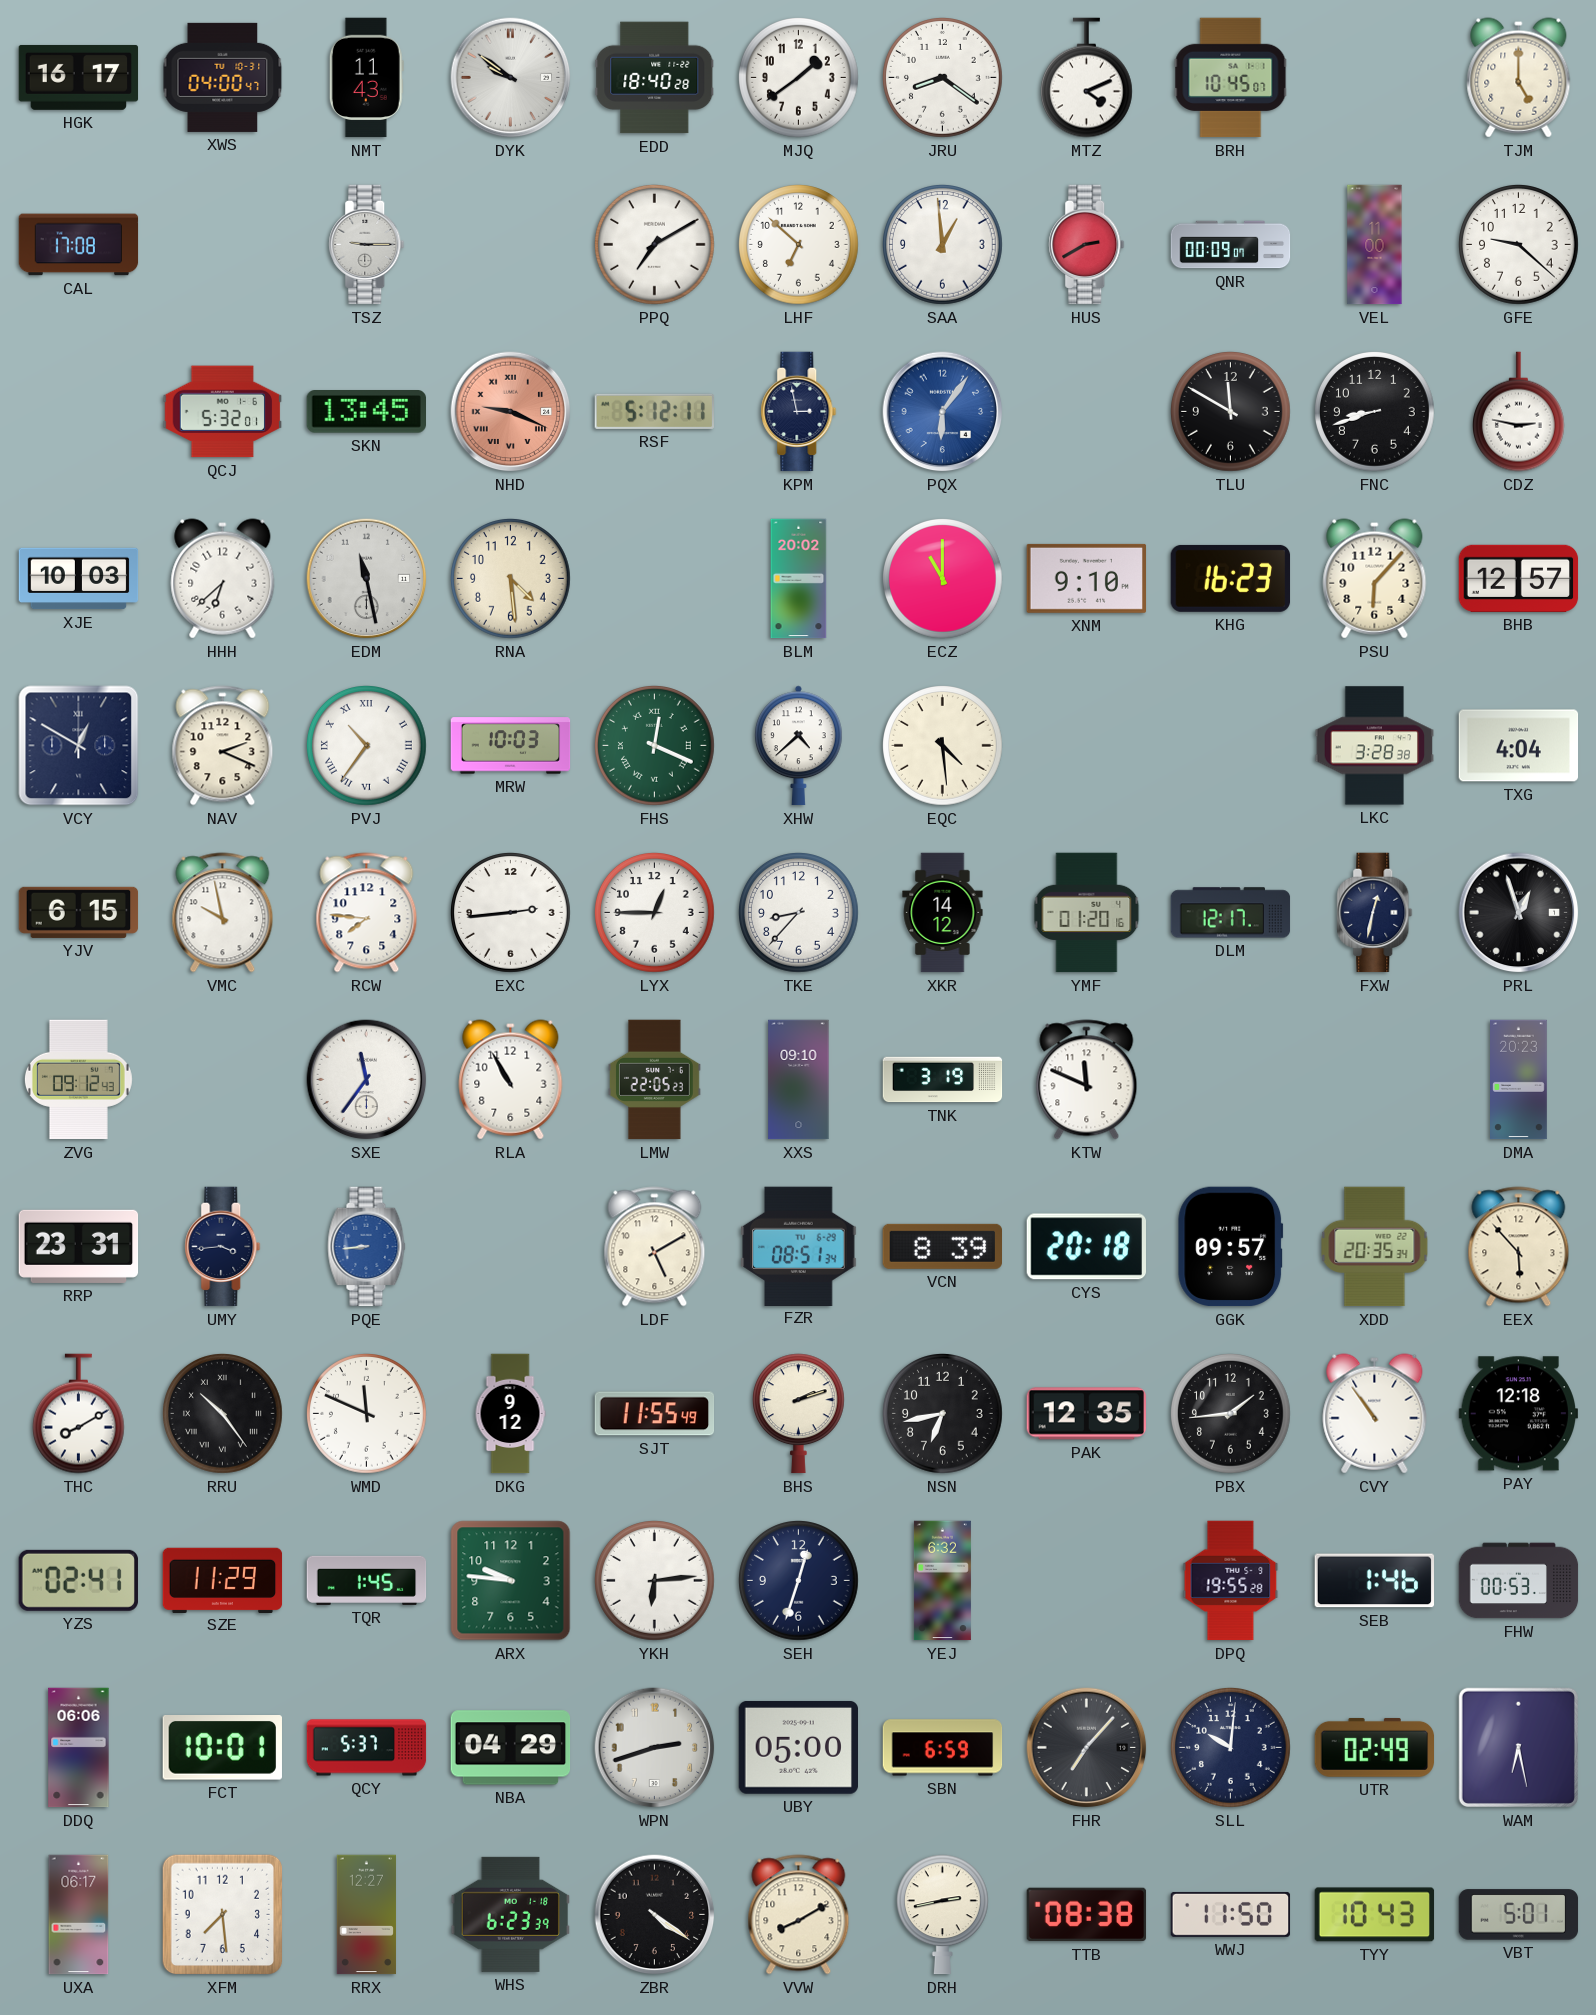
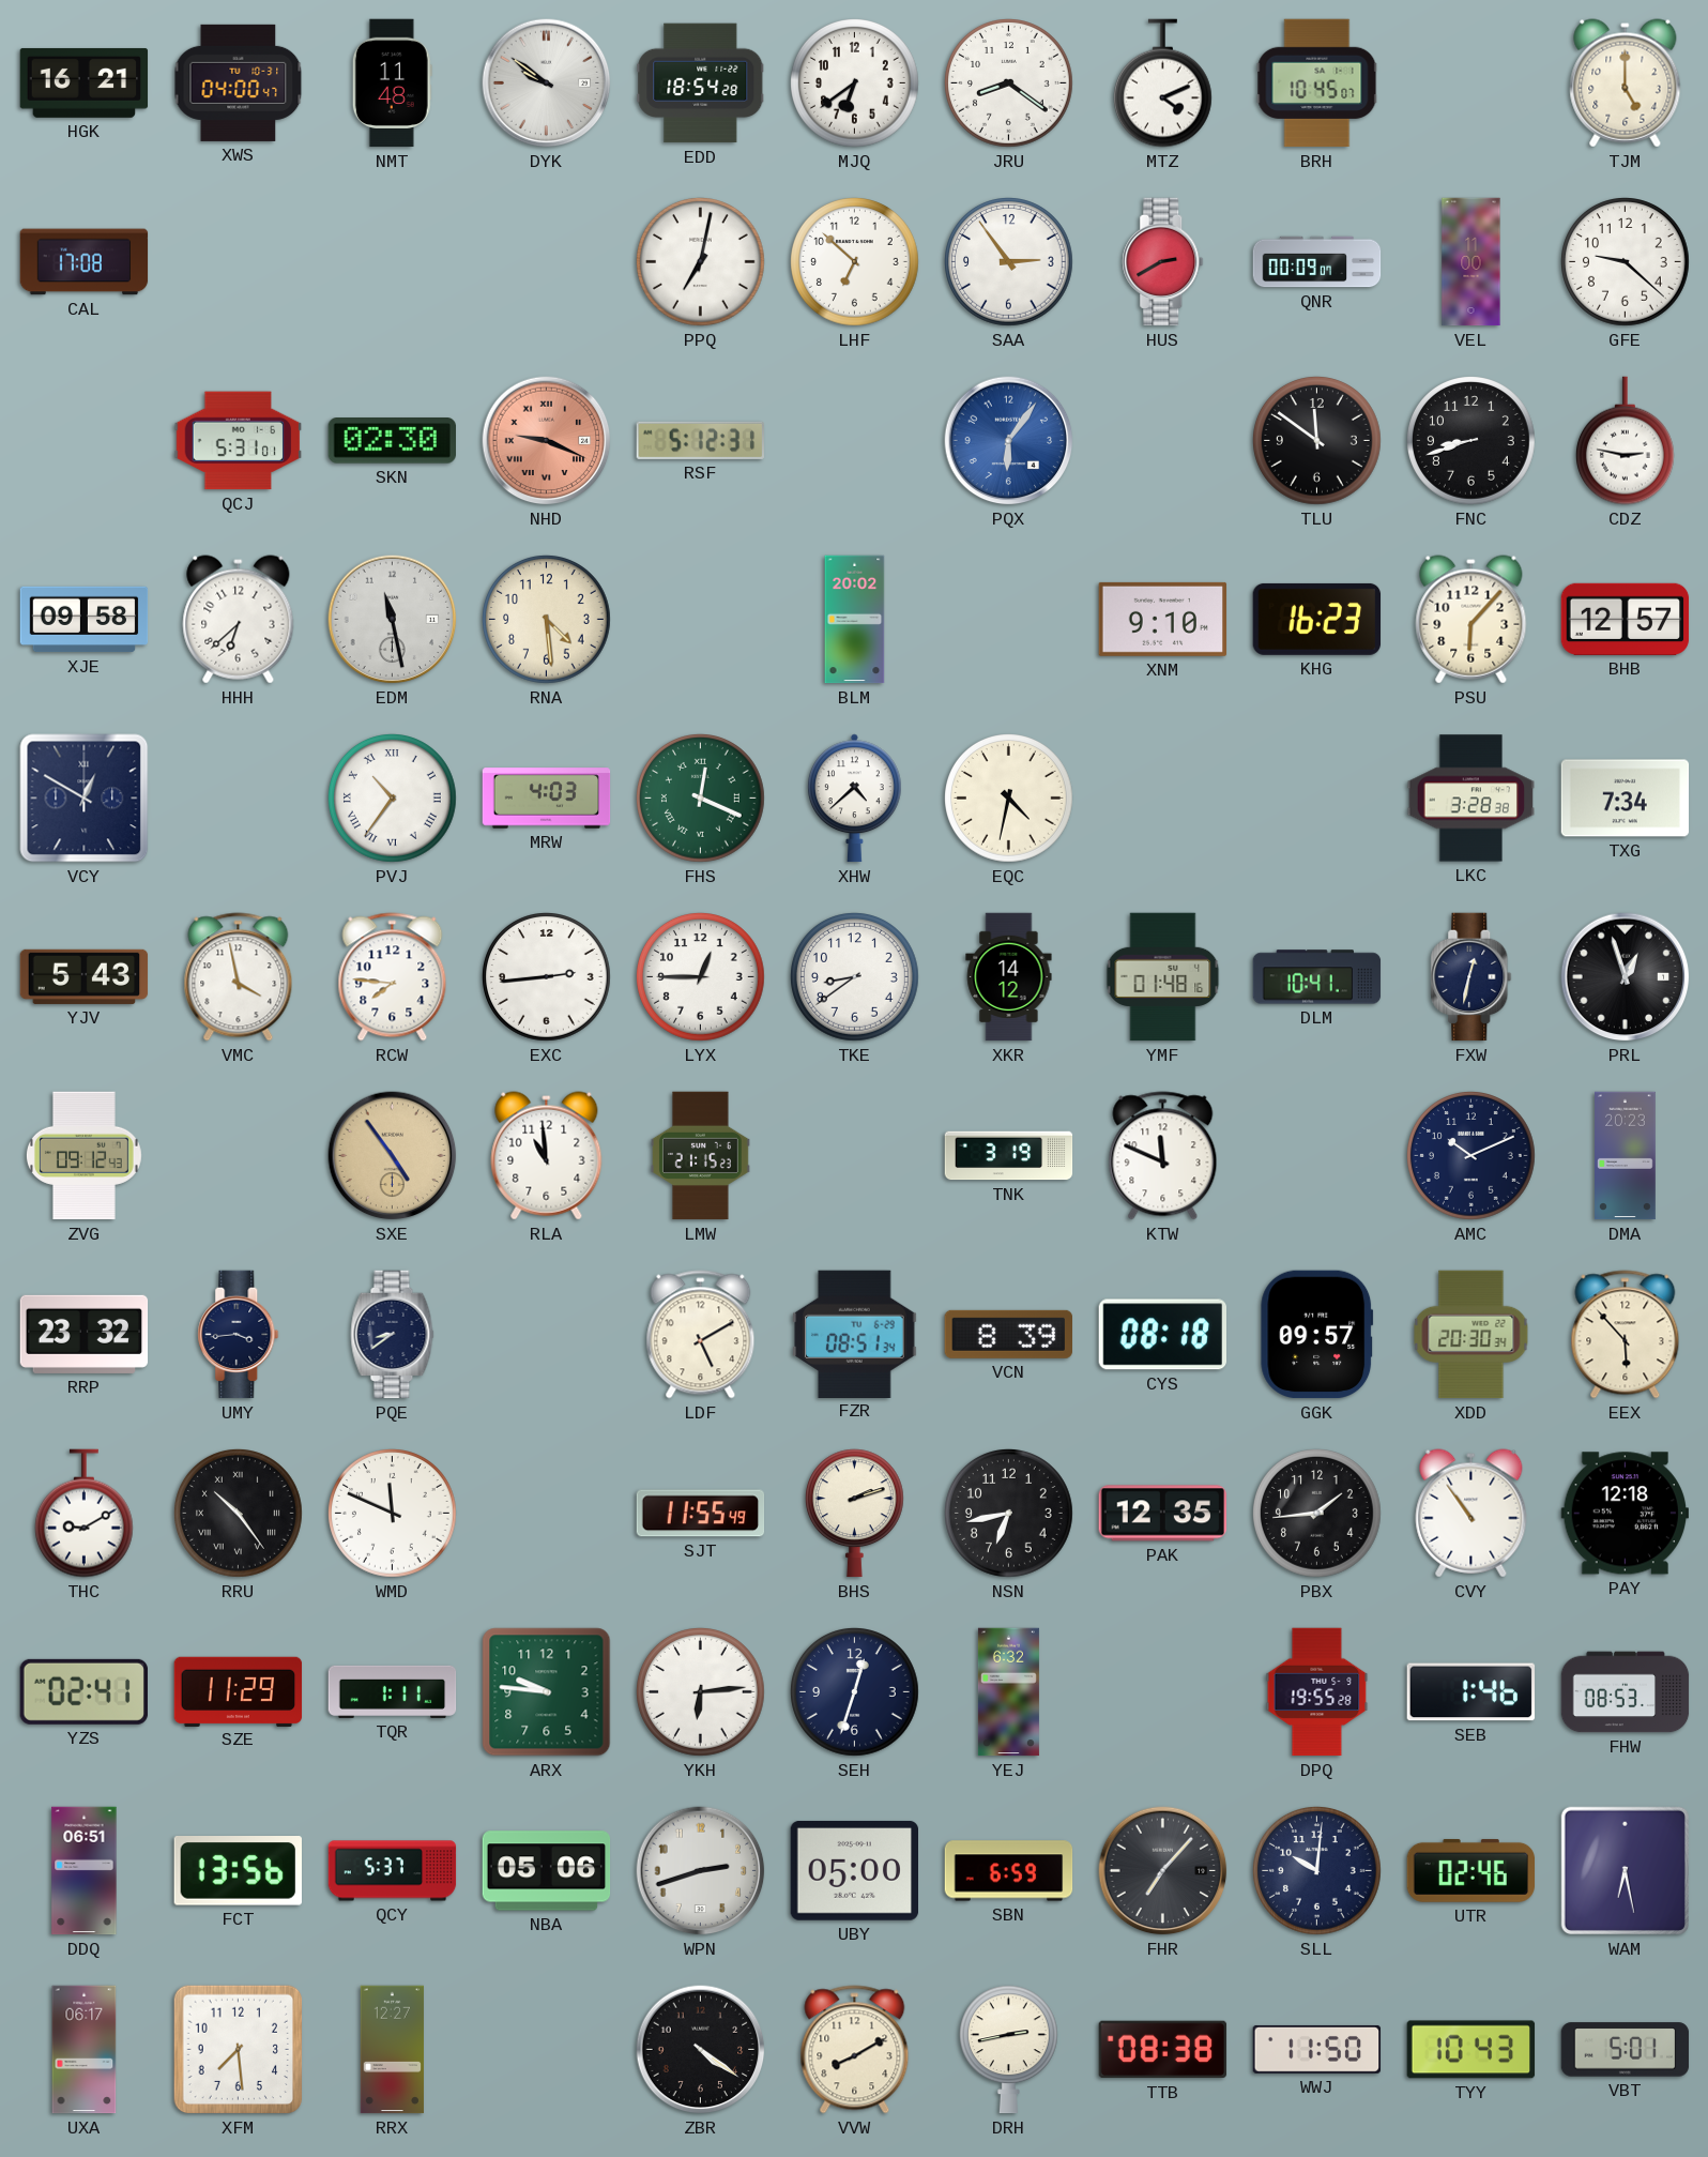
HGK: 16:17 -> 16:21 (85, 82)
NMT: 11:43 -> 11:48 (392, 83)
EDD: 18:40 -> 18:54 (701, 83)
MJQ: 1:39 -> 6:39 (855, 83)
TSZ: 9:15 -> none (367, 245)
PPQ: 7:10 -> 7:02 (701, 262)
SAA: 12:59 -> 2:54 (1009, 262)
QCJ: 5:32 -> 5:31 (239, 441)
SKN: 13:45 -> 02:30 (392, 441)
RSF: 5:12:11 -> 5:12:31 (700, 440)
KPM: 2:58 -> none (799, 412)
TLU: 11:50 -> 11:51 (1317, 441)
XJE: 10:03 -> 09:58 (85, 620)
ECZ: 11:00 -> none (943, 579)
NAV: 2:19 -> none (223, 746)
MRW: 10:03 -> 4:03 (547, 799)
EQC: 4:29 -> 4:32 (1009, 799)
TXG: 4:04 -> 7:34 (1626, 799)
YJV: 6:15 -> 5:43 (85, 976)
VMC: 9:58 -> 3:58 (239, 977)
TKE: 8:37 -> 8:39 (855, 977)
YMF: 01:20 -> 01:48 (1163, 977)
DLM: 12:17 -> 10:41 (1317, 977)
SXE: 11:36 -> 4:54 (393, 1156)
SXE dial: white -> champagne (393, 1156)
RLA: 10:55 -> 10:59 (547, 1156)
LMW: 22:05 -> 21:15 (700, 1156)
XXS: 09:10 -> none (799, 1080)
AMC: none -> 10:11 (1471, 1156)
RRP: 23:31 -> 23:32 (85, 1334)
PQE: 8:44 -> 8:39 (393, 1335)
PQE dial: blue -> navy (393, 1335)
CYS: 20:18 -> 08:18 (1162, 1335)
XDD: 20:35 -> 20:30 (1471, 1335)
THC: 8:10 -> 9:10 (83, 1514)
DKG: 9:12 -> none (510, 1414)
TQR: 1:45 -> 1:11 (393, 1691)
FHW: 00:53 -> 08:53 (1626, 1692)
DDQ: 06:06 -> 06:51 (85, 1871)
FCT: 10:01 -> 13:56 (238, 1871)
NBA: 04:29 -> 05:06 (547, 1871)
UTR: 02:49 -> 02:46 (1471, 1870)
WHS: 6:23 -> none (510, 1914)
